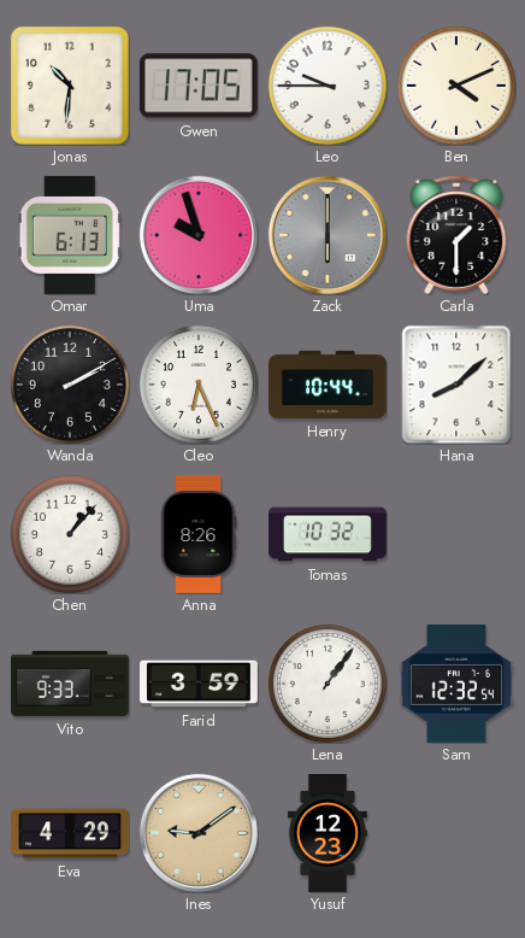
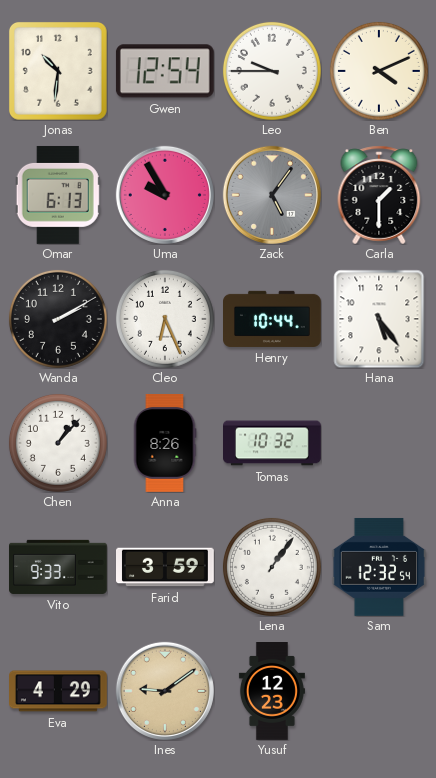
Gwen: 17:05 -> 12:54 (165, 71)
Uma: 9:57 -> 9:55 (165, 195)
Zack: 6:00 -> 5:06 (272, 195)
Hana: 8:08 -> 5:24 (379, 319)
